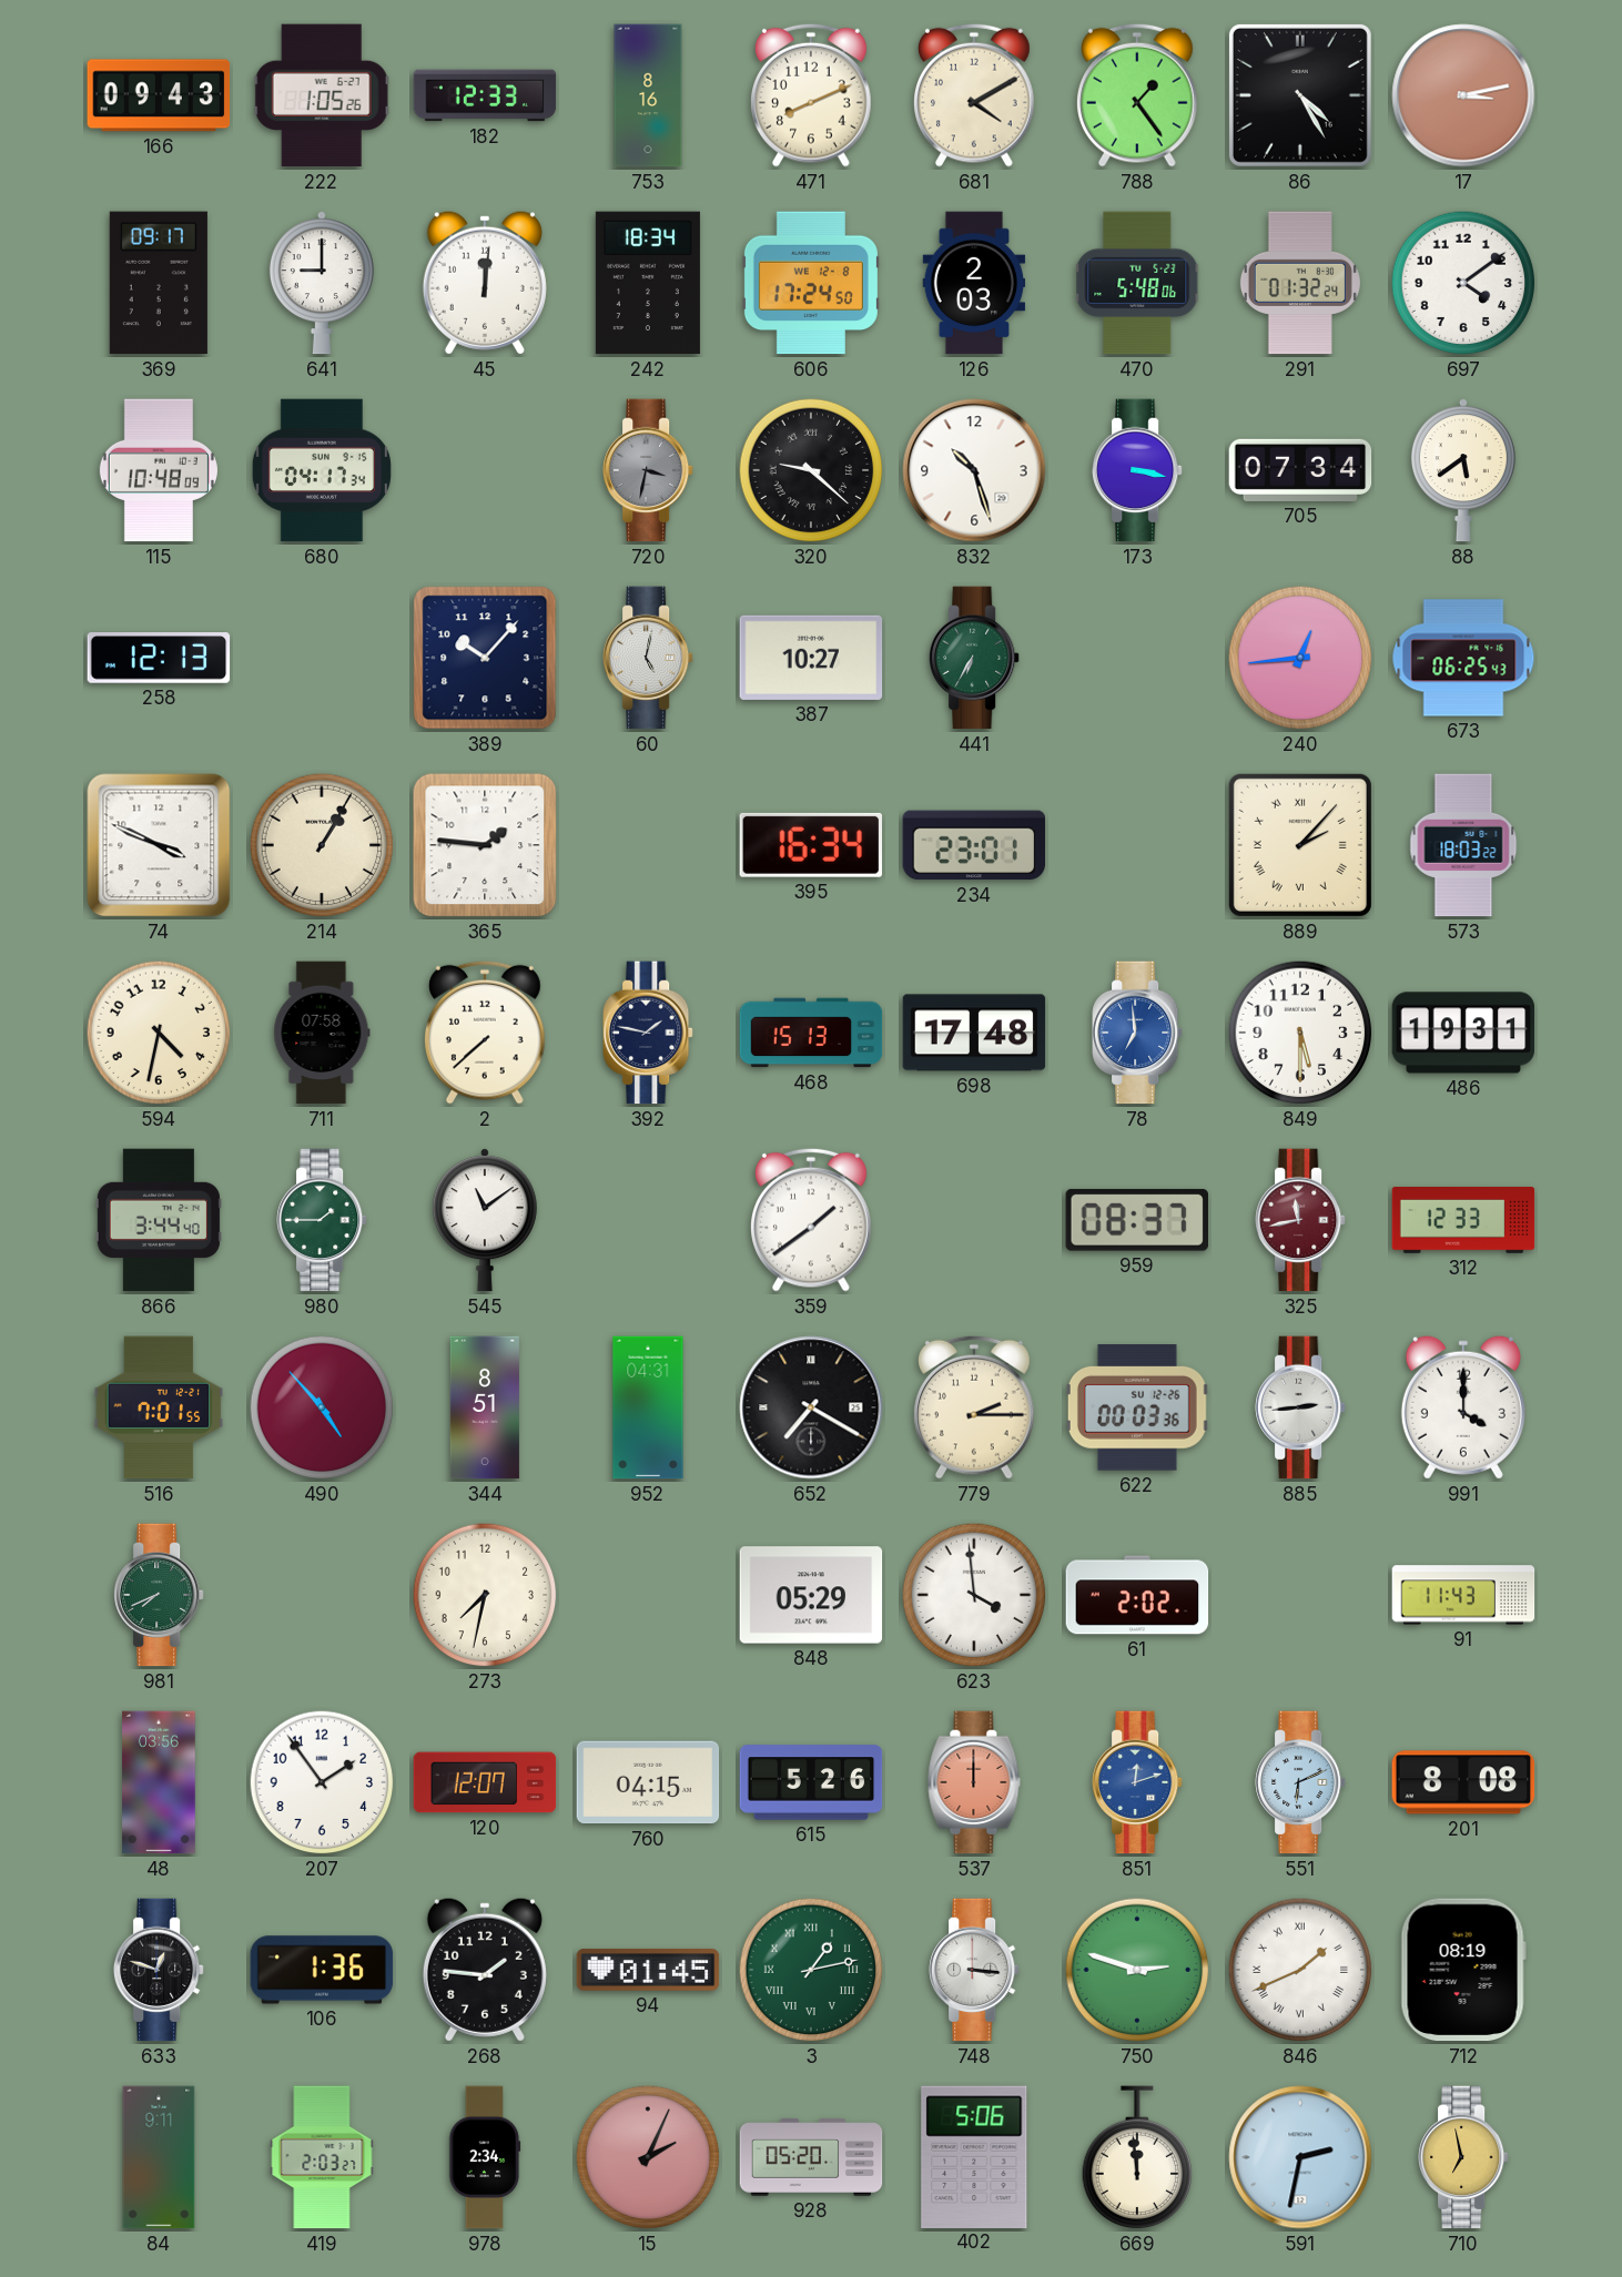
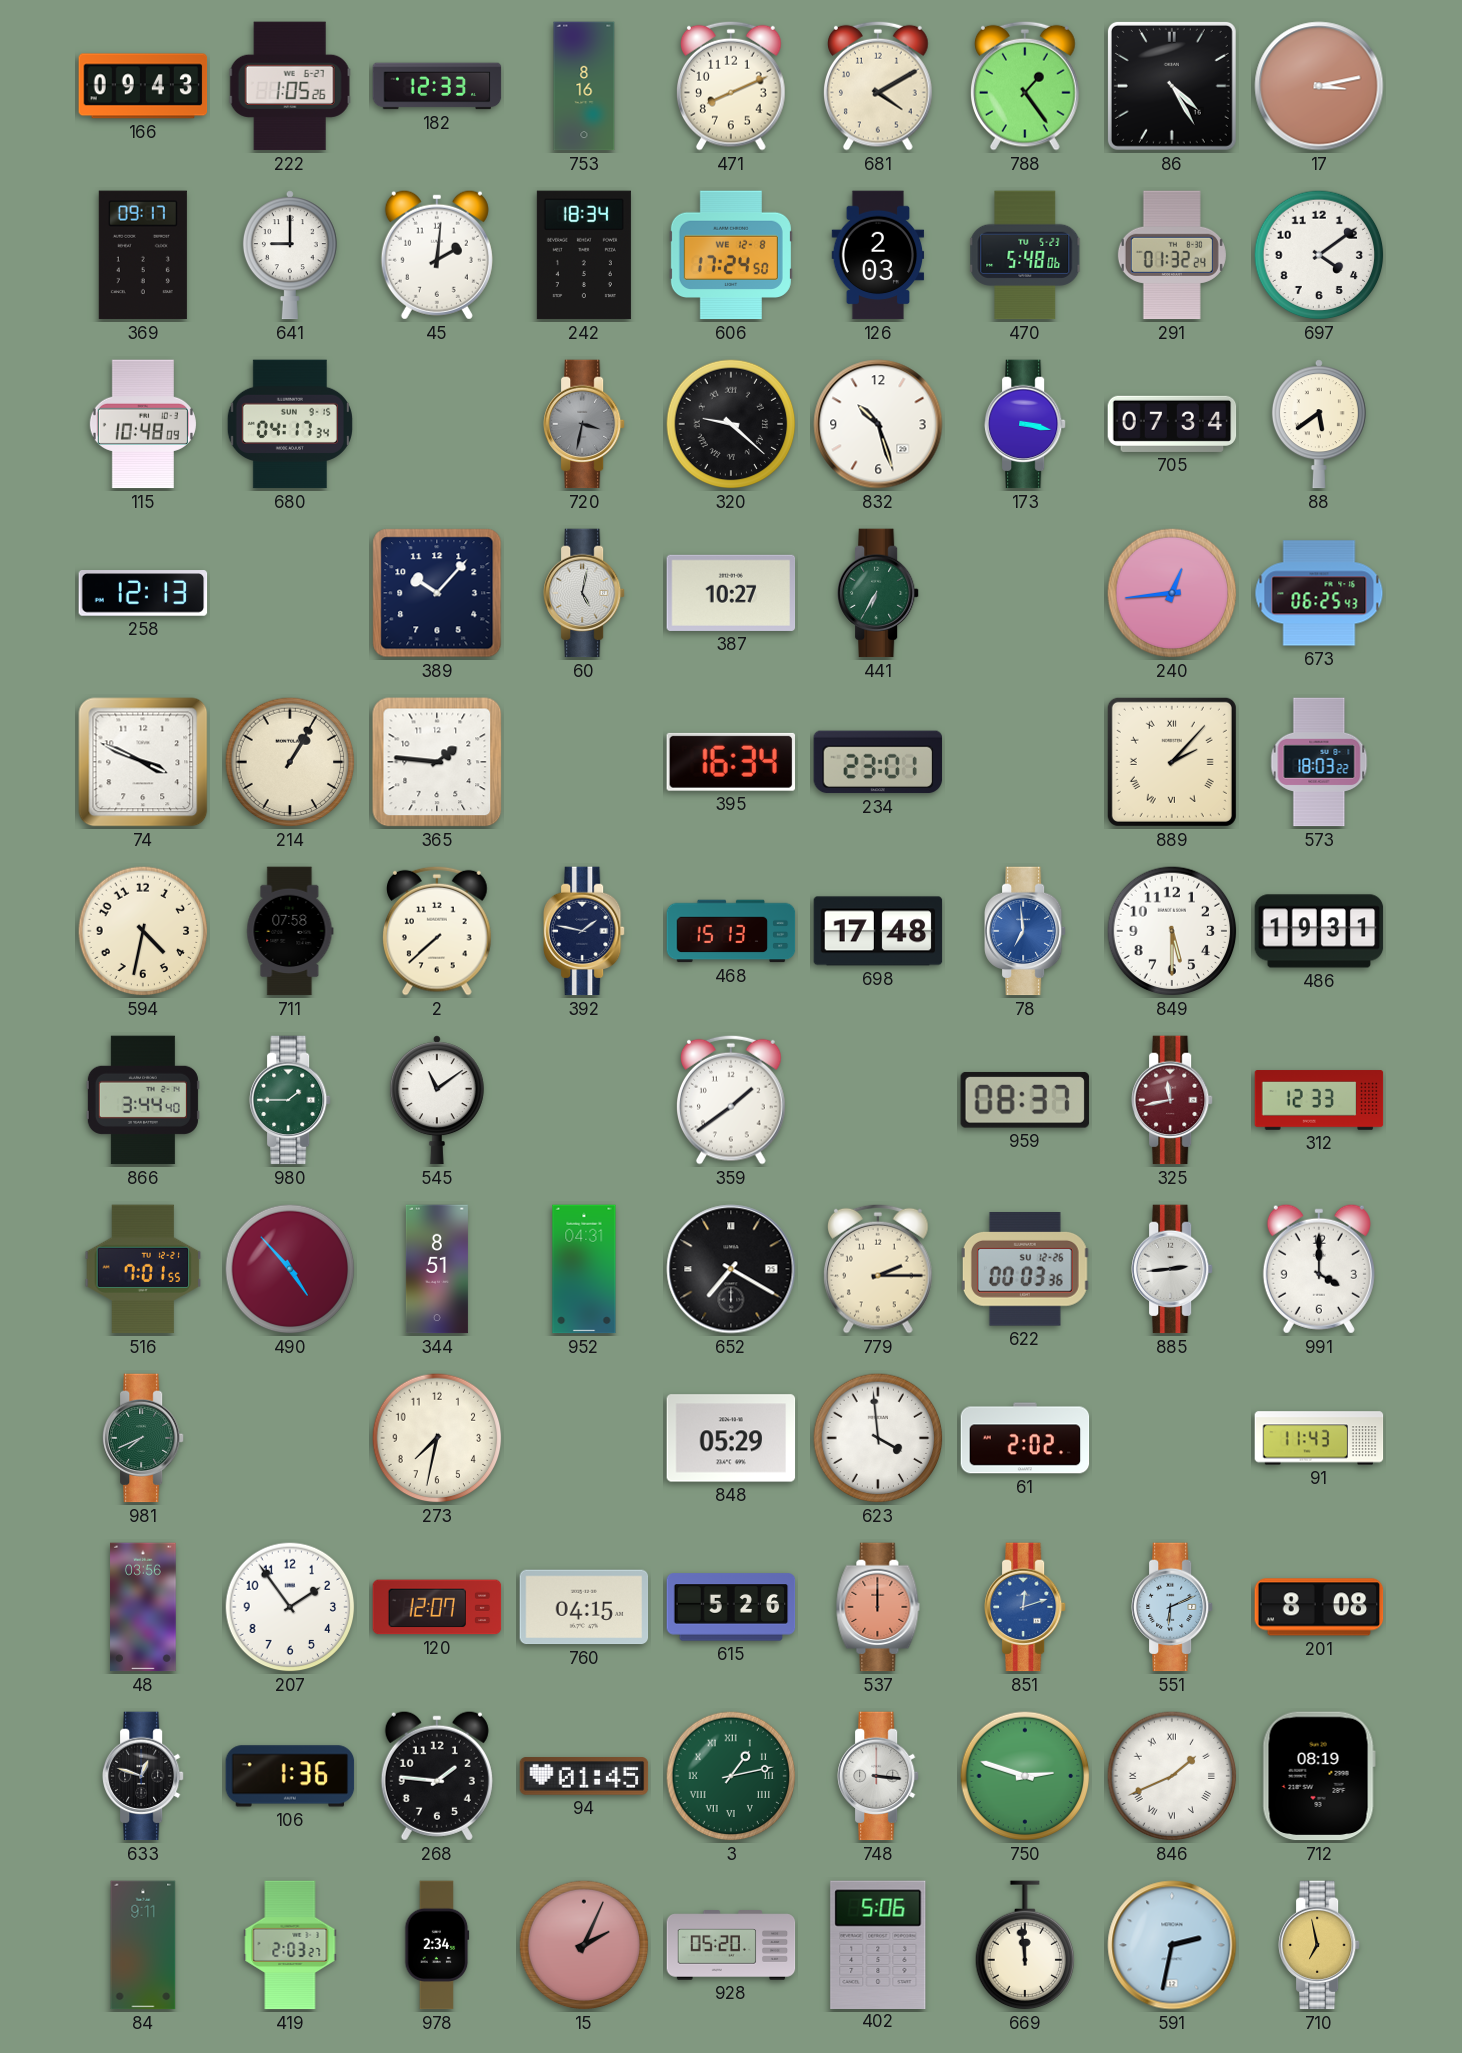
45: 12:01 -> 2:01 (437, 255)
